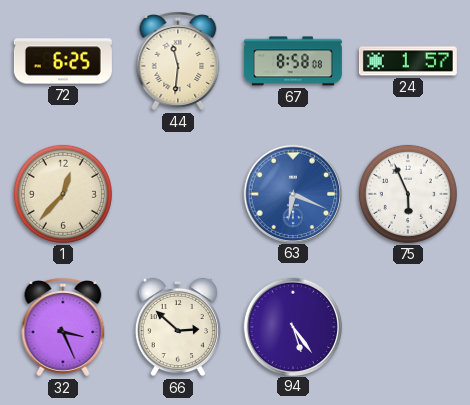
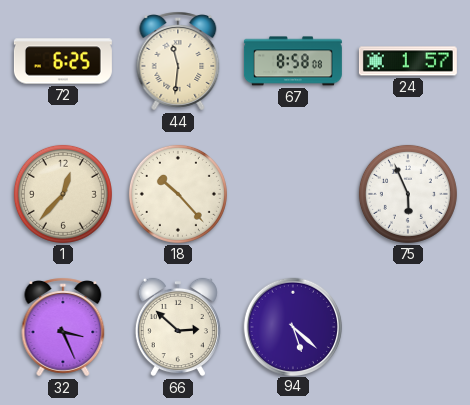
18: none -> 10:23 (178, 194)
63: 6:19 -> none (292, 193)
94: 5:24 -> 5:22 (292, 326)
